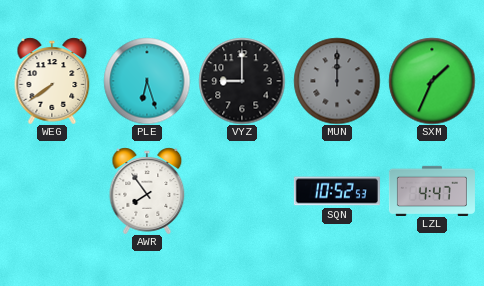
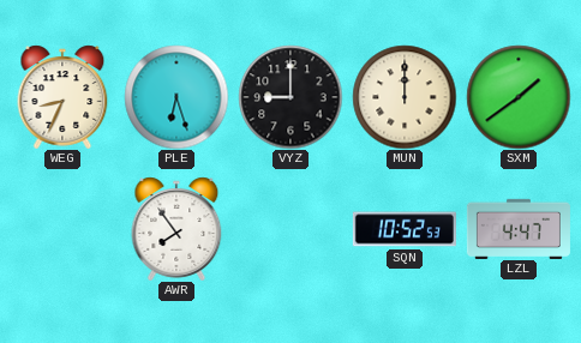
WEG: 7:39 -> 8:34 (62, 97)
MUN dial: grey -> cream (405, 97)
SXM: 1:34 -> 1:39 (519, 97)
